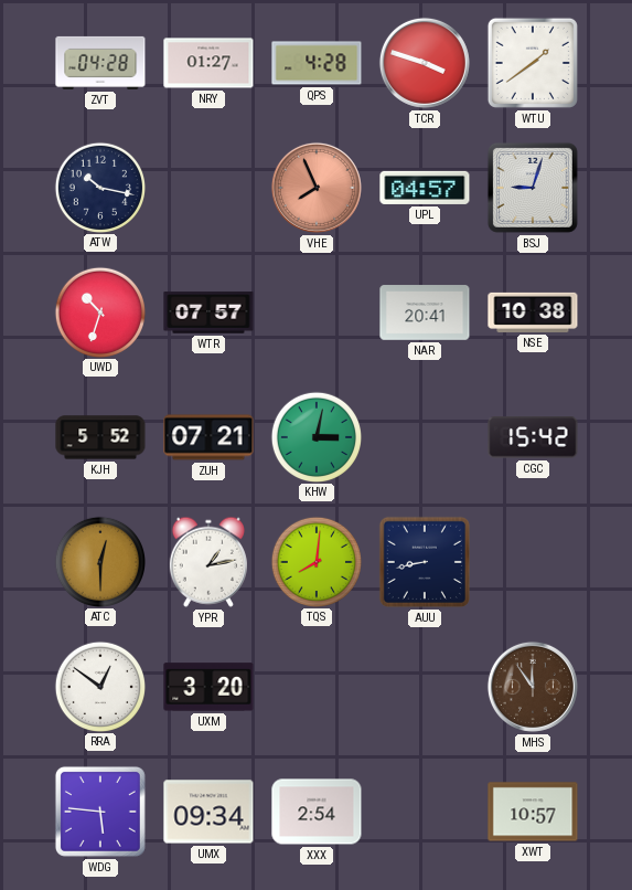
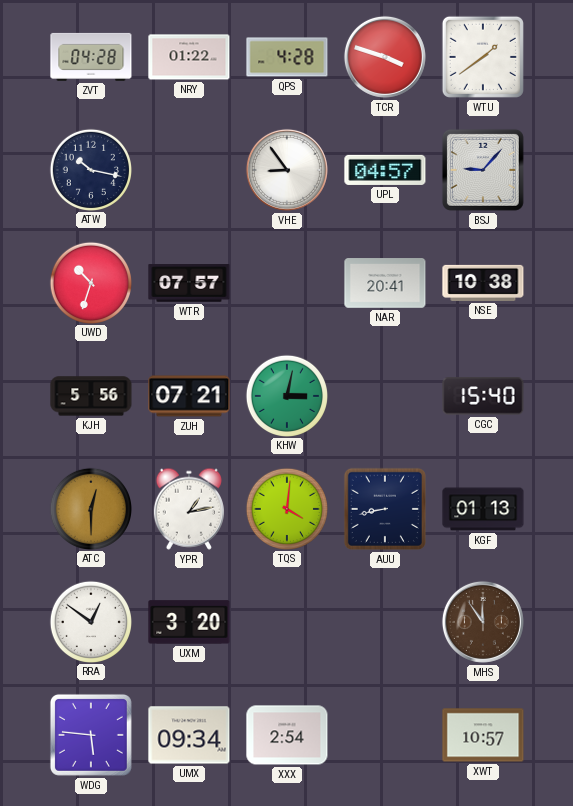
NRY: 01:27 -> 01:22 (189, 57)
VHE: 7:56 -> 8:54 (287, 170)
VHE dial: salmon -> white (287, 170)
BSJ: 9:03 -> 9:07 (483, 170)
KJH: 5:52 -> 5:56 (91, 396)
CGC: 15:42 -> 15:40 (483, 396)
TQS: 8:01 -> 4:01 (286, 508)
KGF: none -> 01:13 (483, 509)
